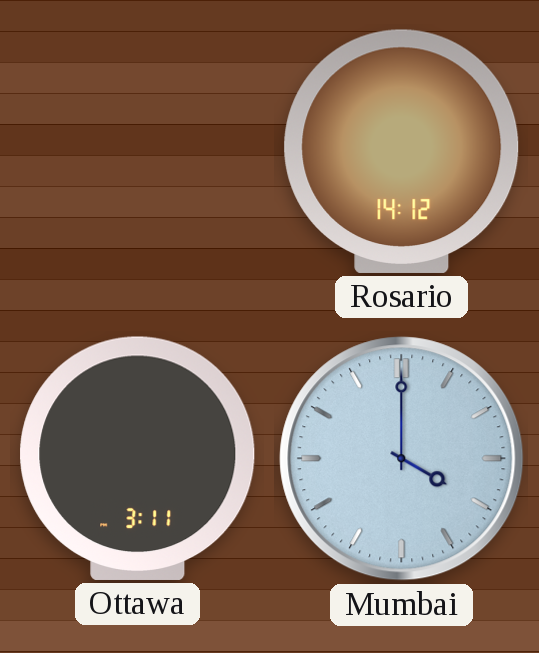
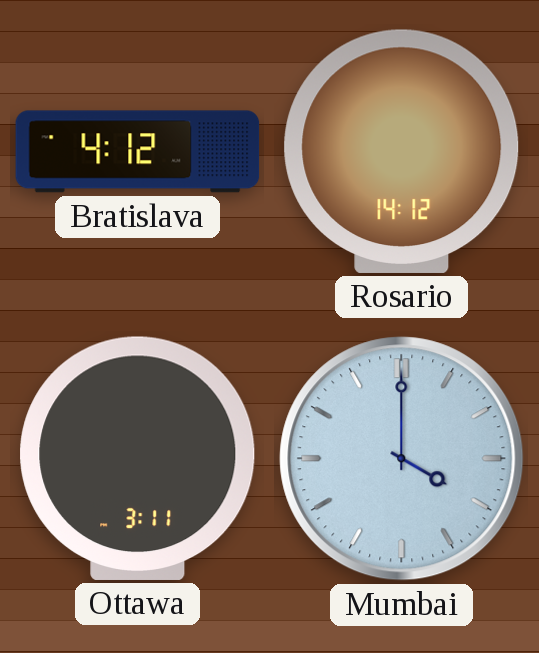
Bratislava: none -> 4:12 (138, 152)
